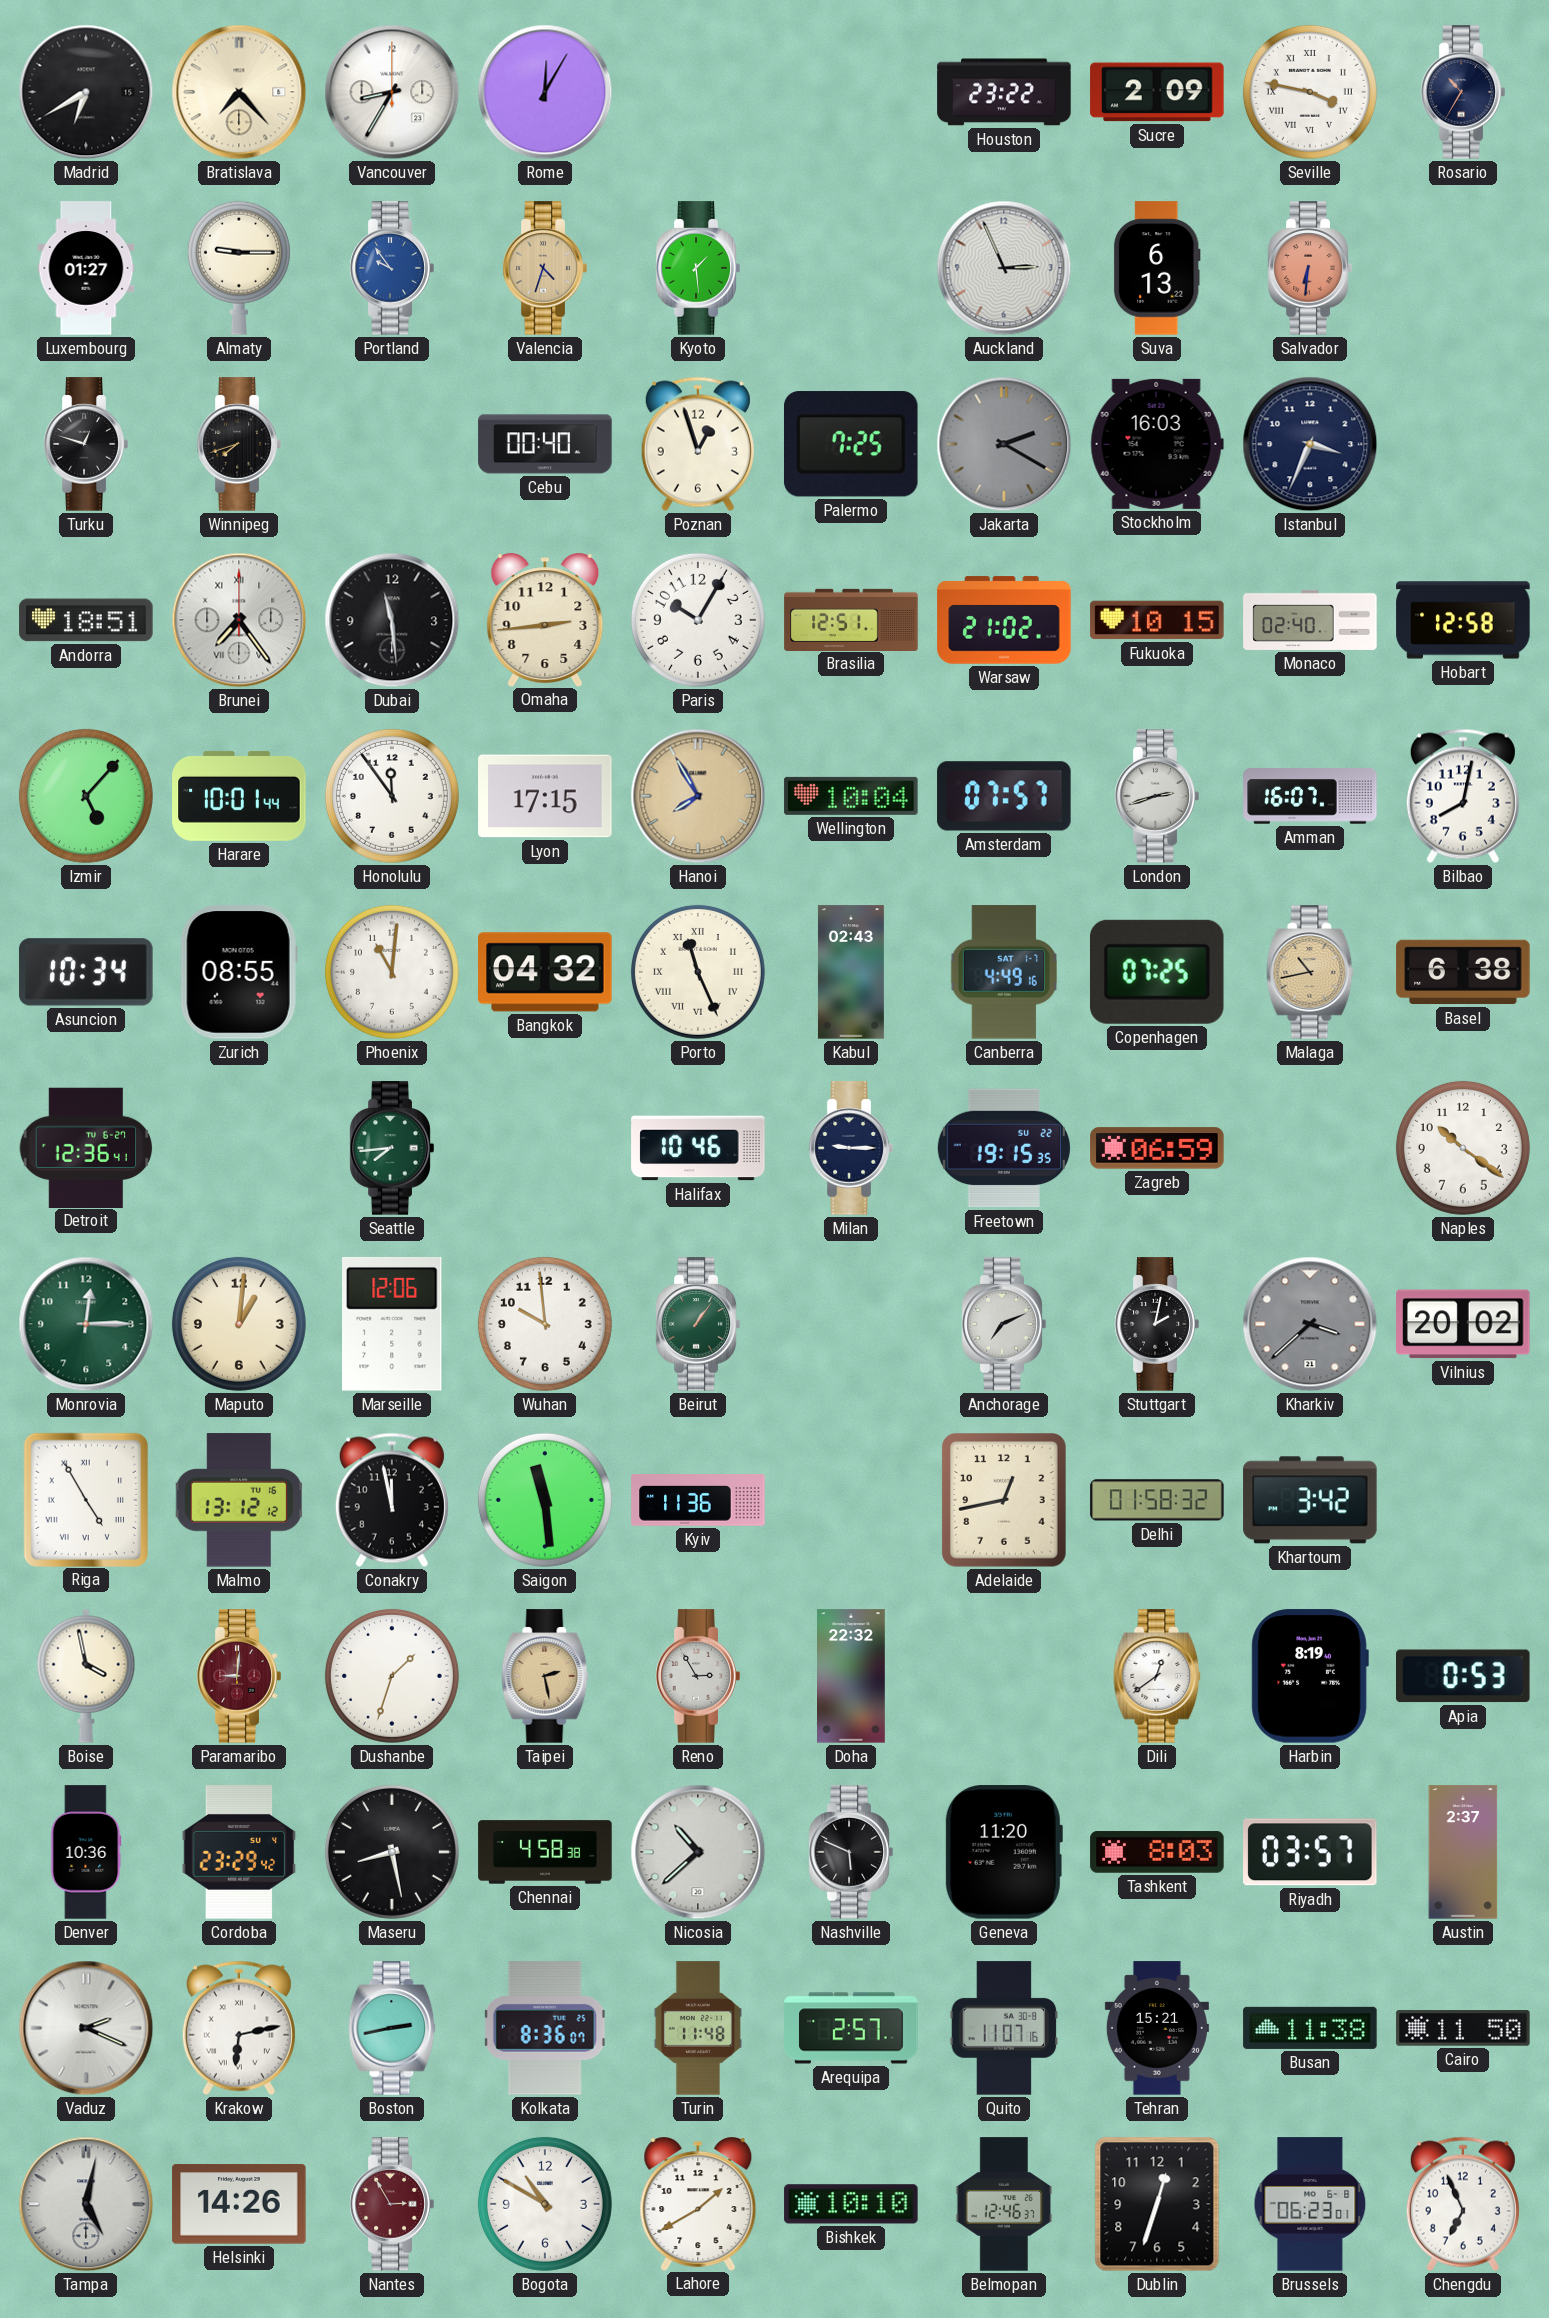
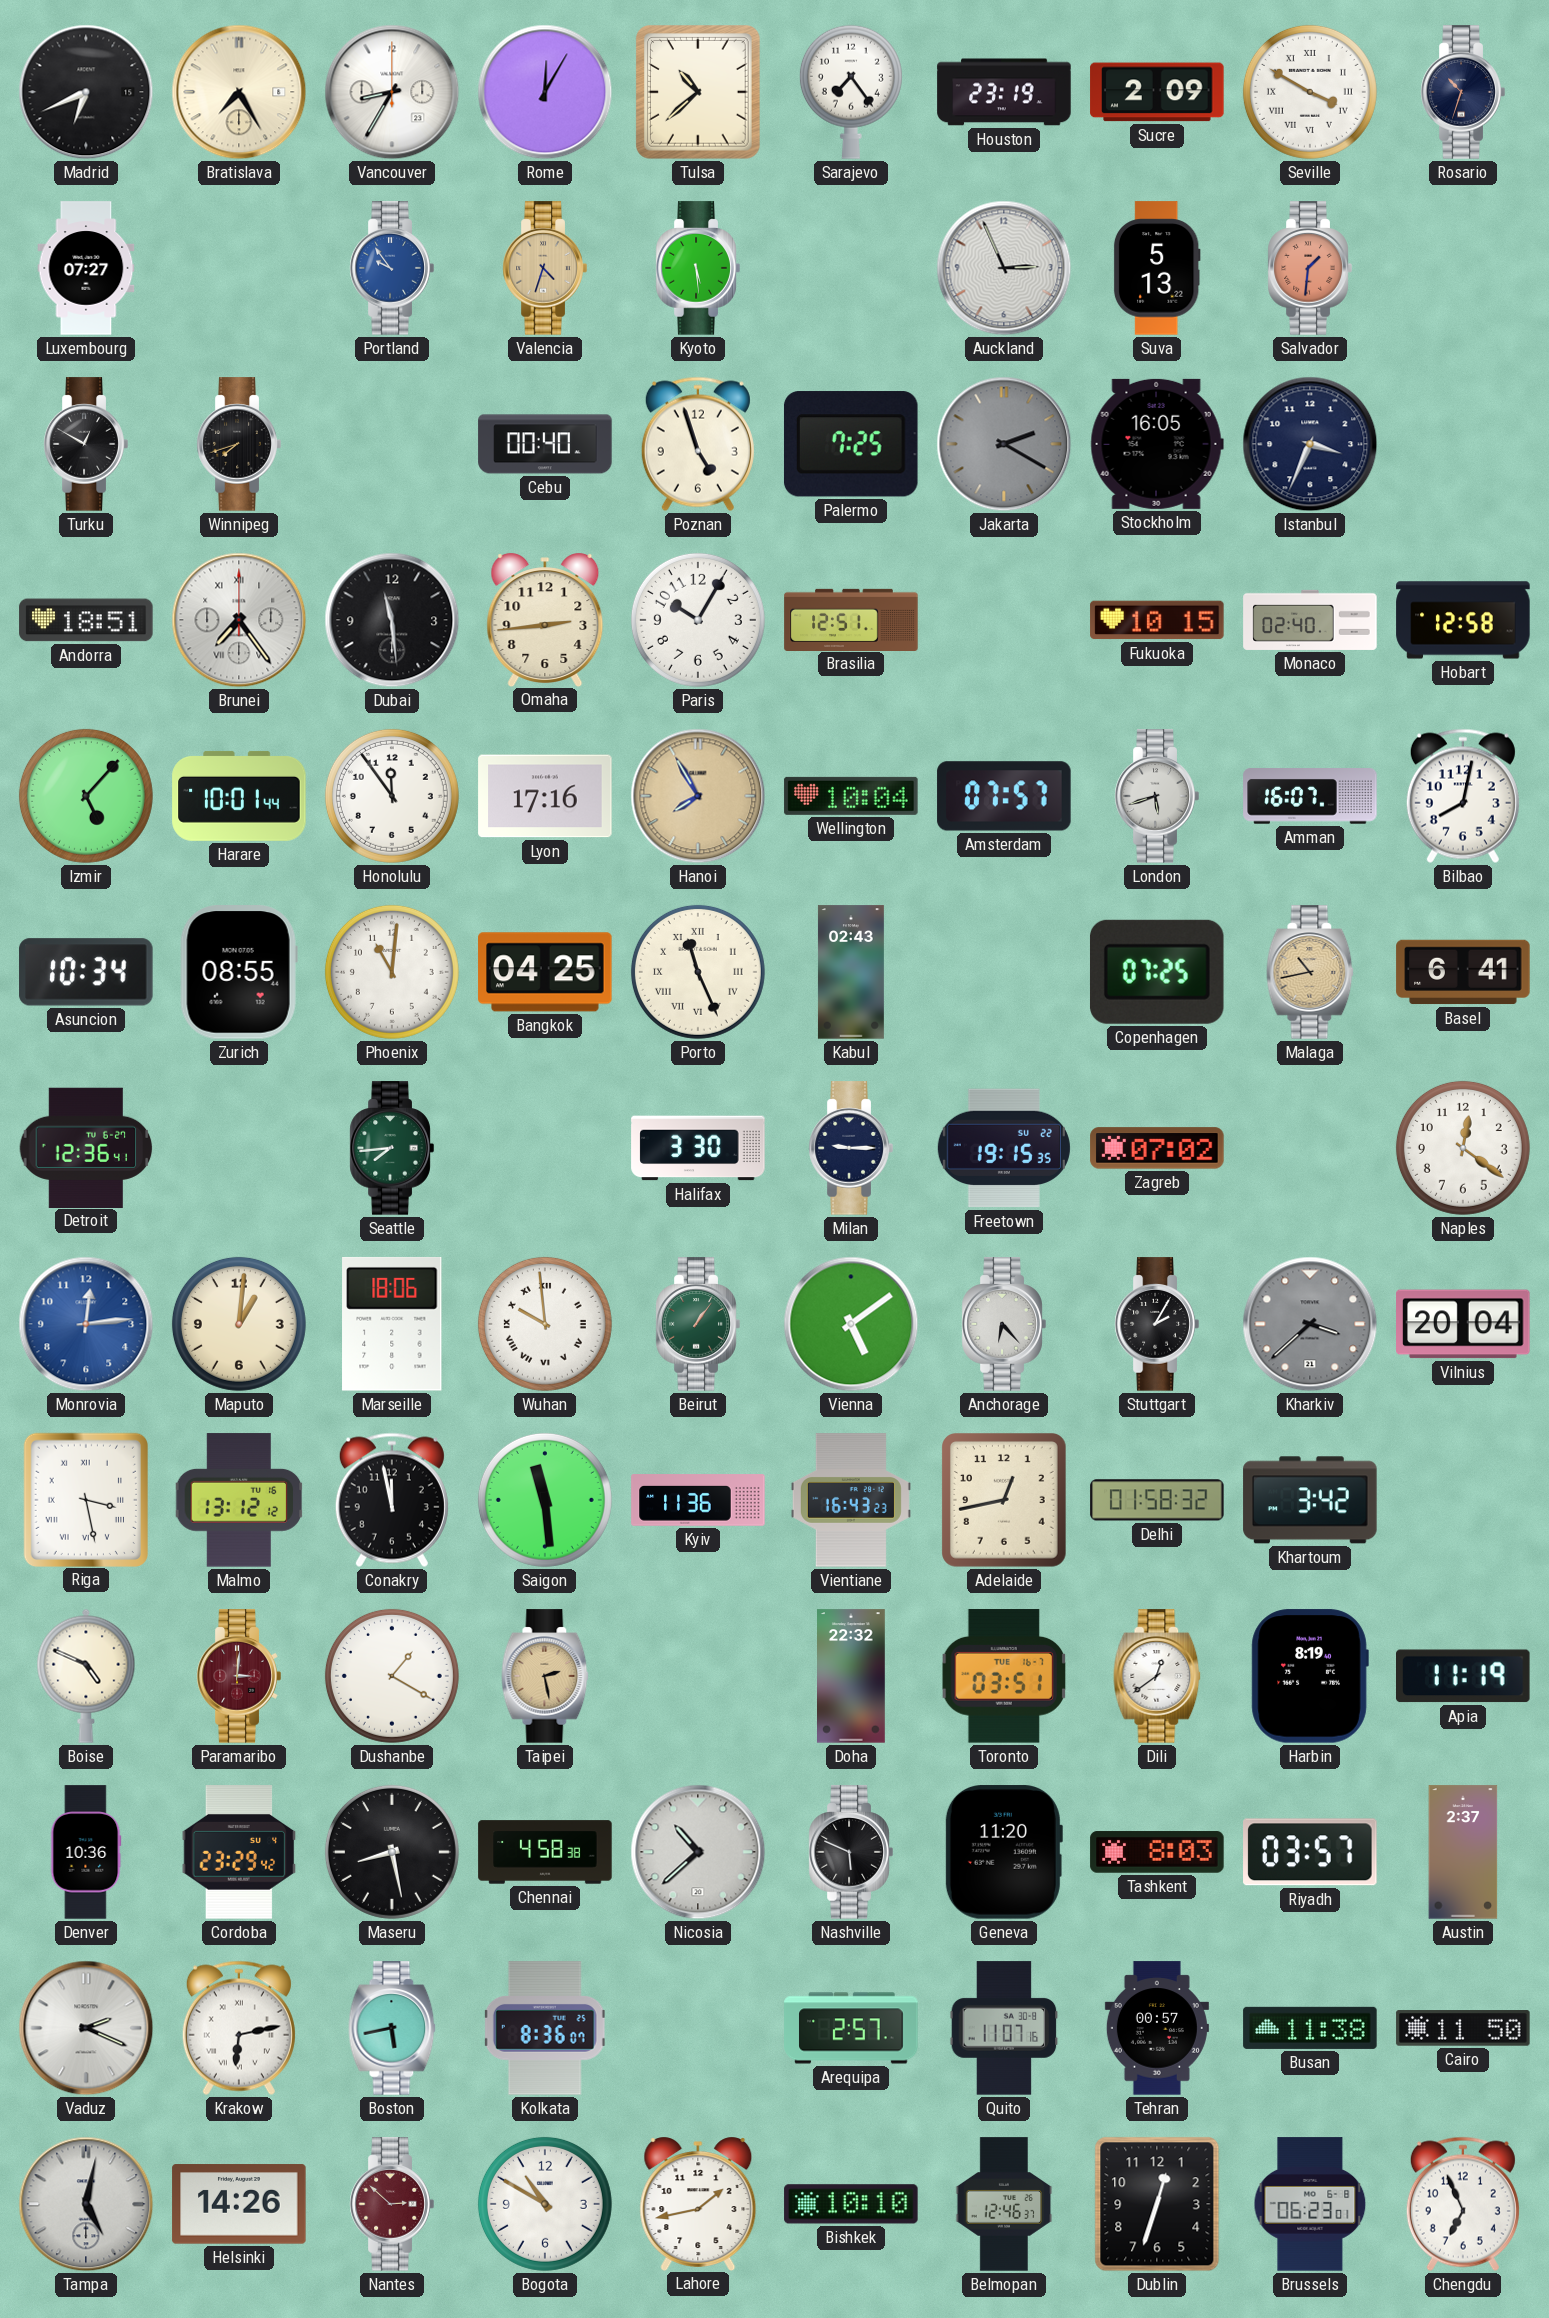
Madrid: 6:40 -> 6:41 (86, 92)
Bratislava: 7:23 -> 7:25 (239, 92)
Tulsa: none -> 10:38 (699, 93)
Sarajevo: none -> 7:24 (851, 92)
Houston: 23:22 -> 23:19 (1004, 92)
Seville: 3:47 -> 3:50 (1310, 92)
Rosario: 10:35 -> 10:33 (1463, 92)
Luxembourg: 01:27 -> 07:27 (86, 268)
Almaty: 9:15 -> none (239, 268)
Kyoto: 1:29 -> 5:29 (698, 268)
Suva: 6:13 -> 5:13 (1157, 268)
Salvador: 6:31 -> 1:31 (1310, 268)
Turku: 12:48 -> 12:50 (86, 444)
Poznan: 12:57 -> 4:57 (698, 444)
Stockholm: 16:03 -> 16:05 (1157, 444)
Warsaw: 21:02 -> none (1004, 620)
Lyon: 17:15 -> 17:16 (545, 796)
London: 2:42 -> 5:42 (1157, 796)
Bangkok: 04:32 -> 04:25 (545, 972)
Canberra: 4:49 -> none (1004, 972)
Basel: 6:38 -> 6:41 (1463, 972)
Halifax: 10:46 -> 3:30 (698, 1148)
Zagreb: 06:59 -> 07:02 (1157, 1148)
Naples: 10:21 -> 12:21 (1463, 1148)
Monrovia: 12:15 -> 12:14 (86, 1324)
Monrovia dial: green -> blue (86, 1324)
Marseille: 12:06 -> 18:06 (392, 1324)
Wuhan numerals: Arabic -> Roman (545, 1324)
Vienna: none -> 5:09 (851, 1324)
Anchorage: 7:11 -> 6:23 (1004, 1324)
Stuttgart: 2:02 -> 2:05 (1157, 1324)
Vilnius: 20:02 -> 20:04 (1463, 1324)
Riga: 4:55 -> 3:28 (86, 1499)
Vientiane: none -> 16:43 (851, 1500)
Boise: 3:58 -> 4:49 (86, 1676)
Paramaribo: 9:01 -> 3:01 (239, 1676)
Dushanbe: 1:33 -> 1:20 (392, 1676)
Reno: 2:55 -> none (698, 1676)
Toronto: none -> 03:51 (1004, 1676)
Apia: 0:53 -> 11:19 (1464, 1676)
Boston: 2:43 -> 5:43 (392, 2028)
Turin: 11:48 -> none (698, 2028)
Tehran: 15:21 -> 00:57 (1157, 2028)
Nantes: 2:55 -> 2:52 (392, 2204)
Lahore: 1:40 -> 1:43 (698, 2203)
